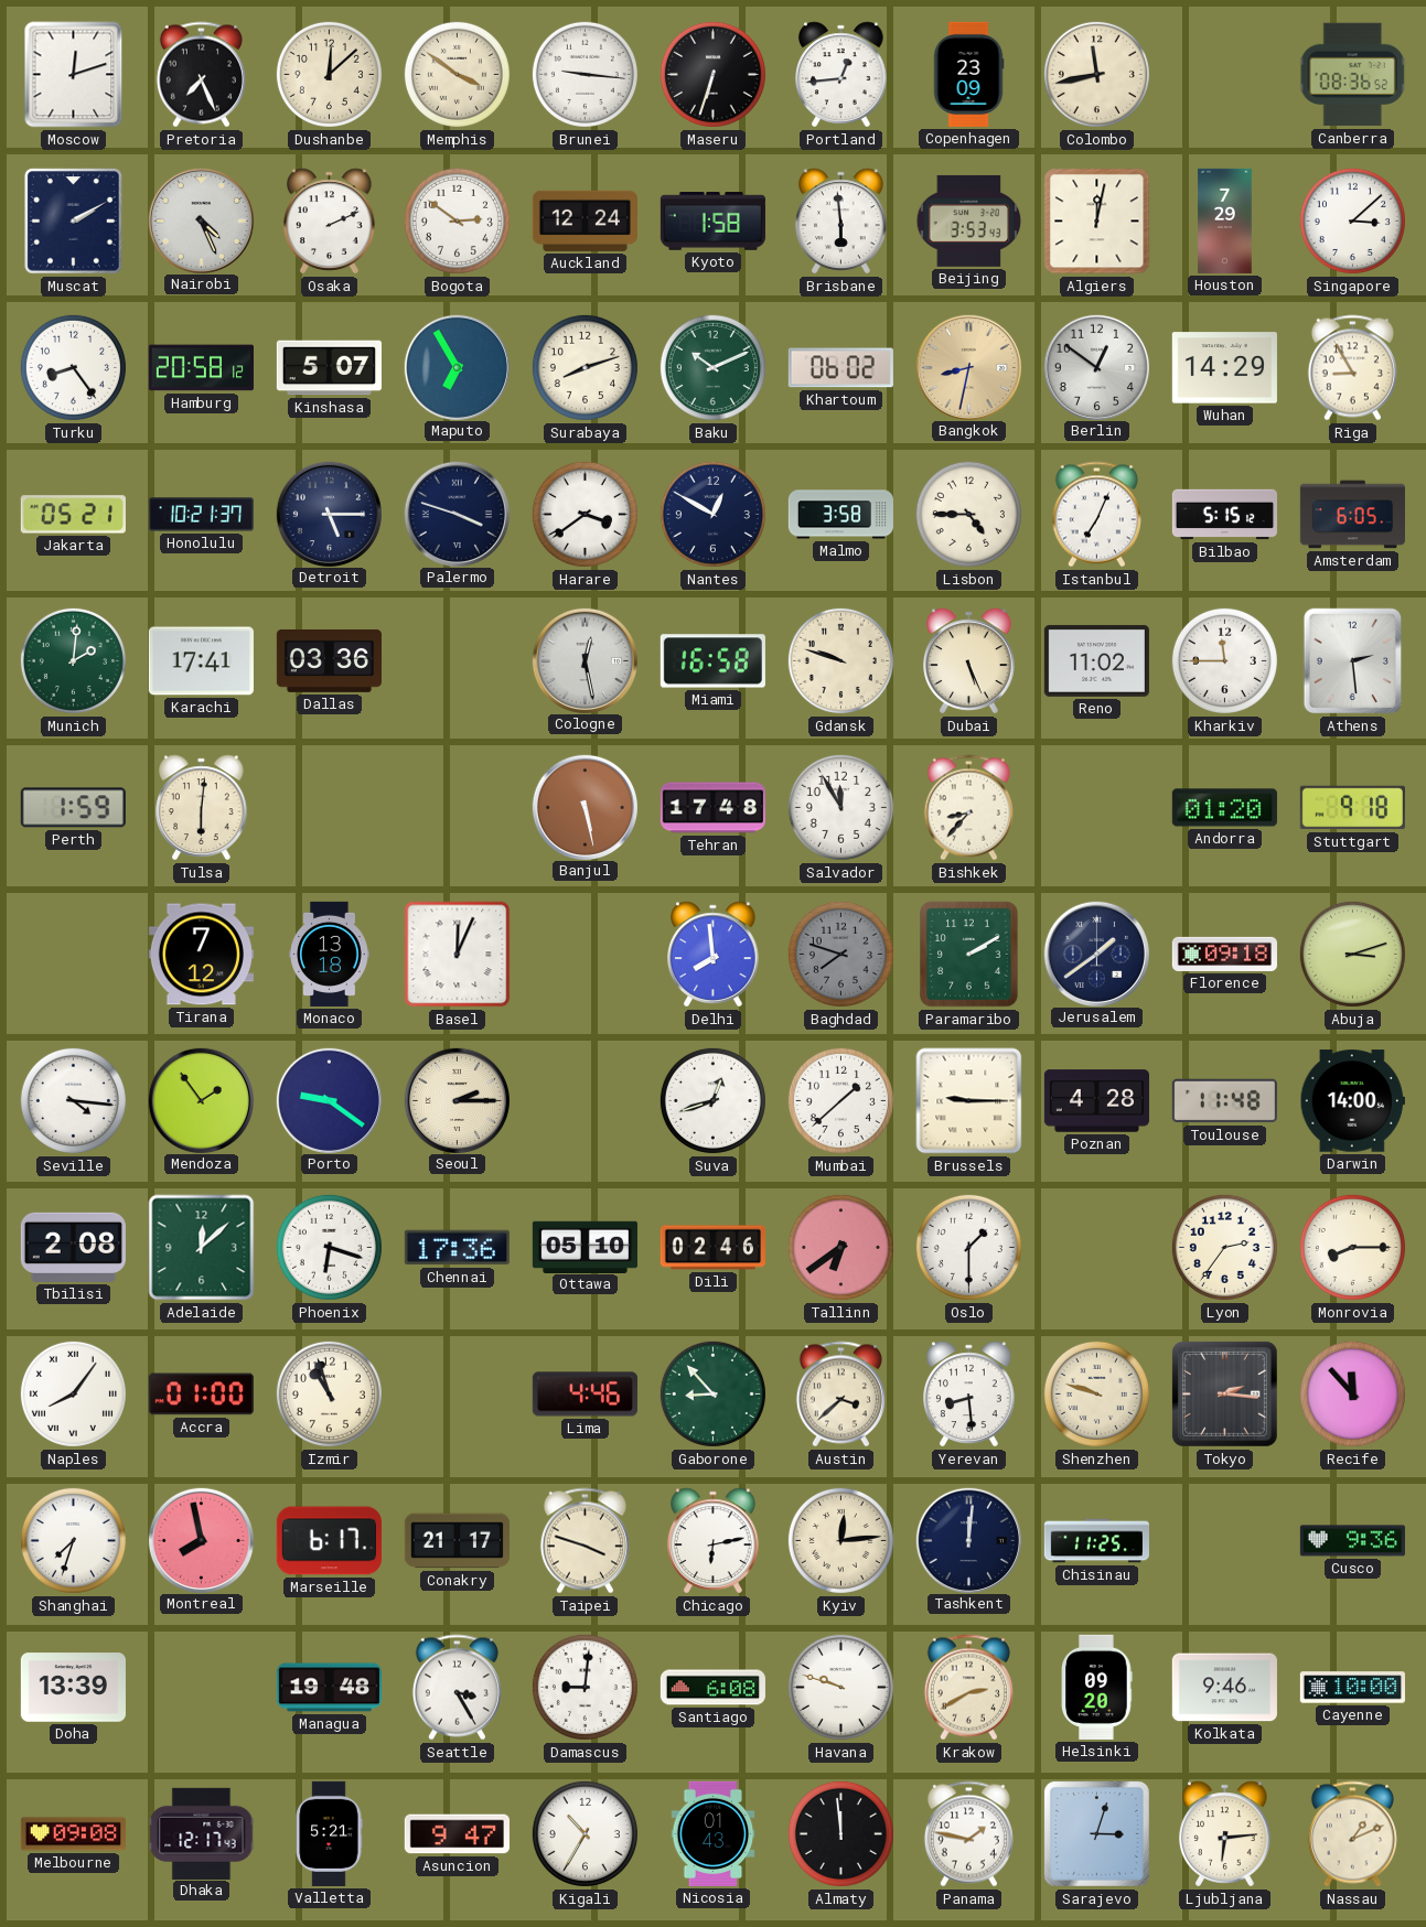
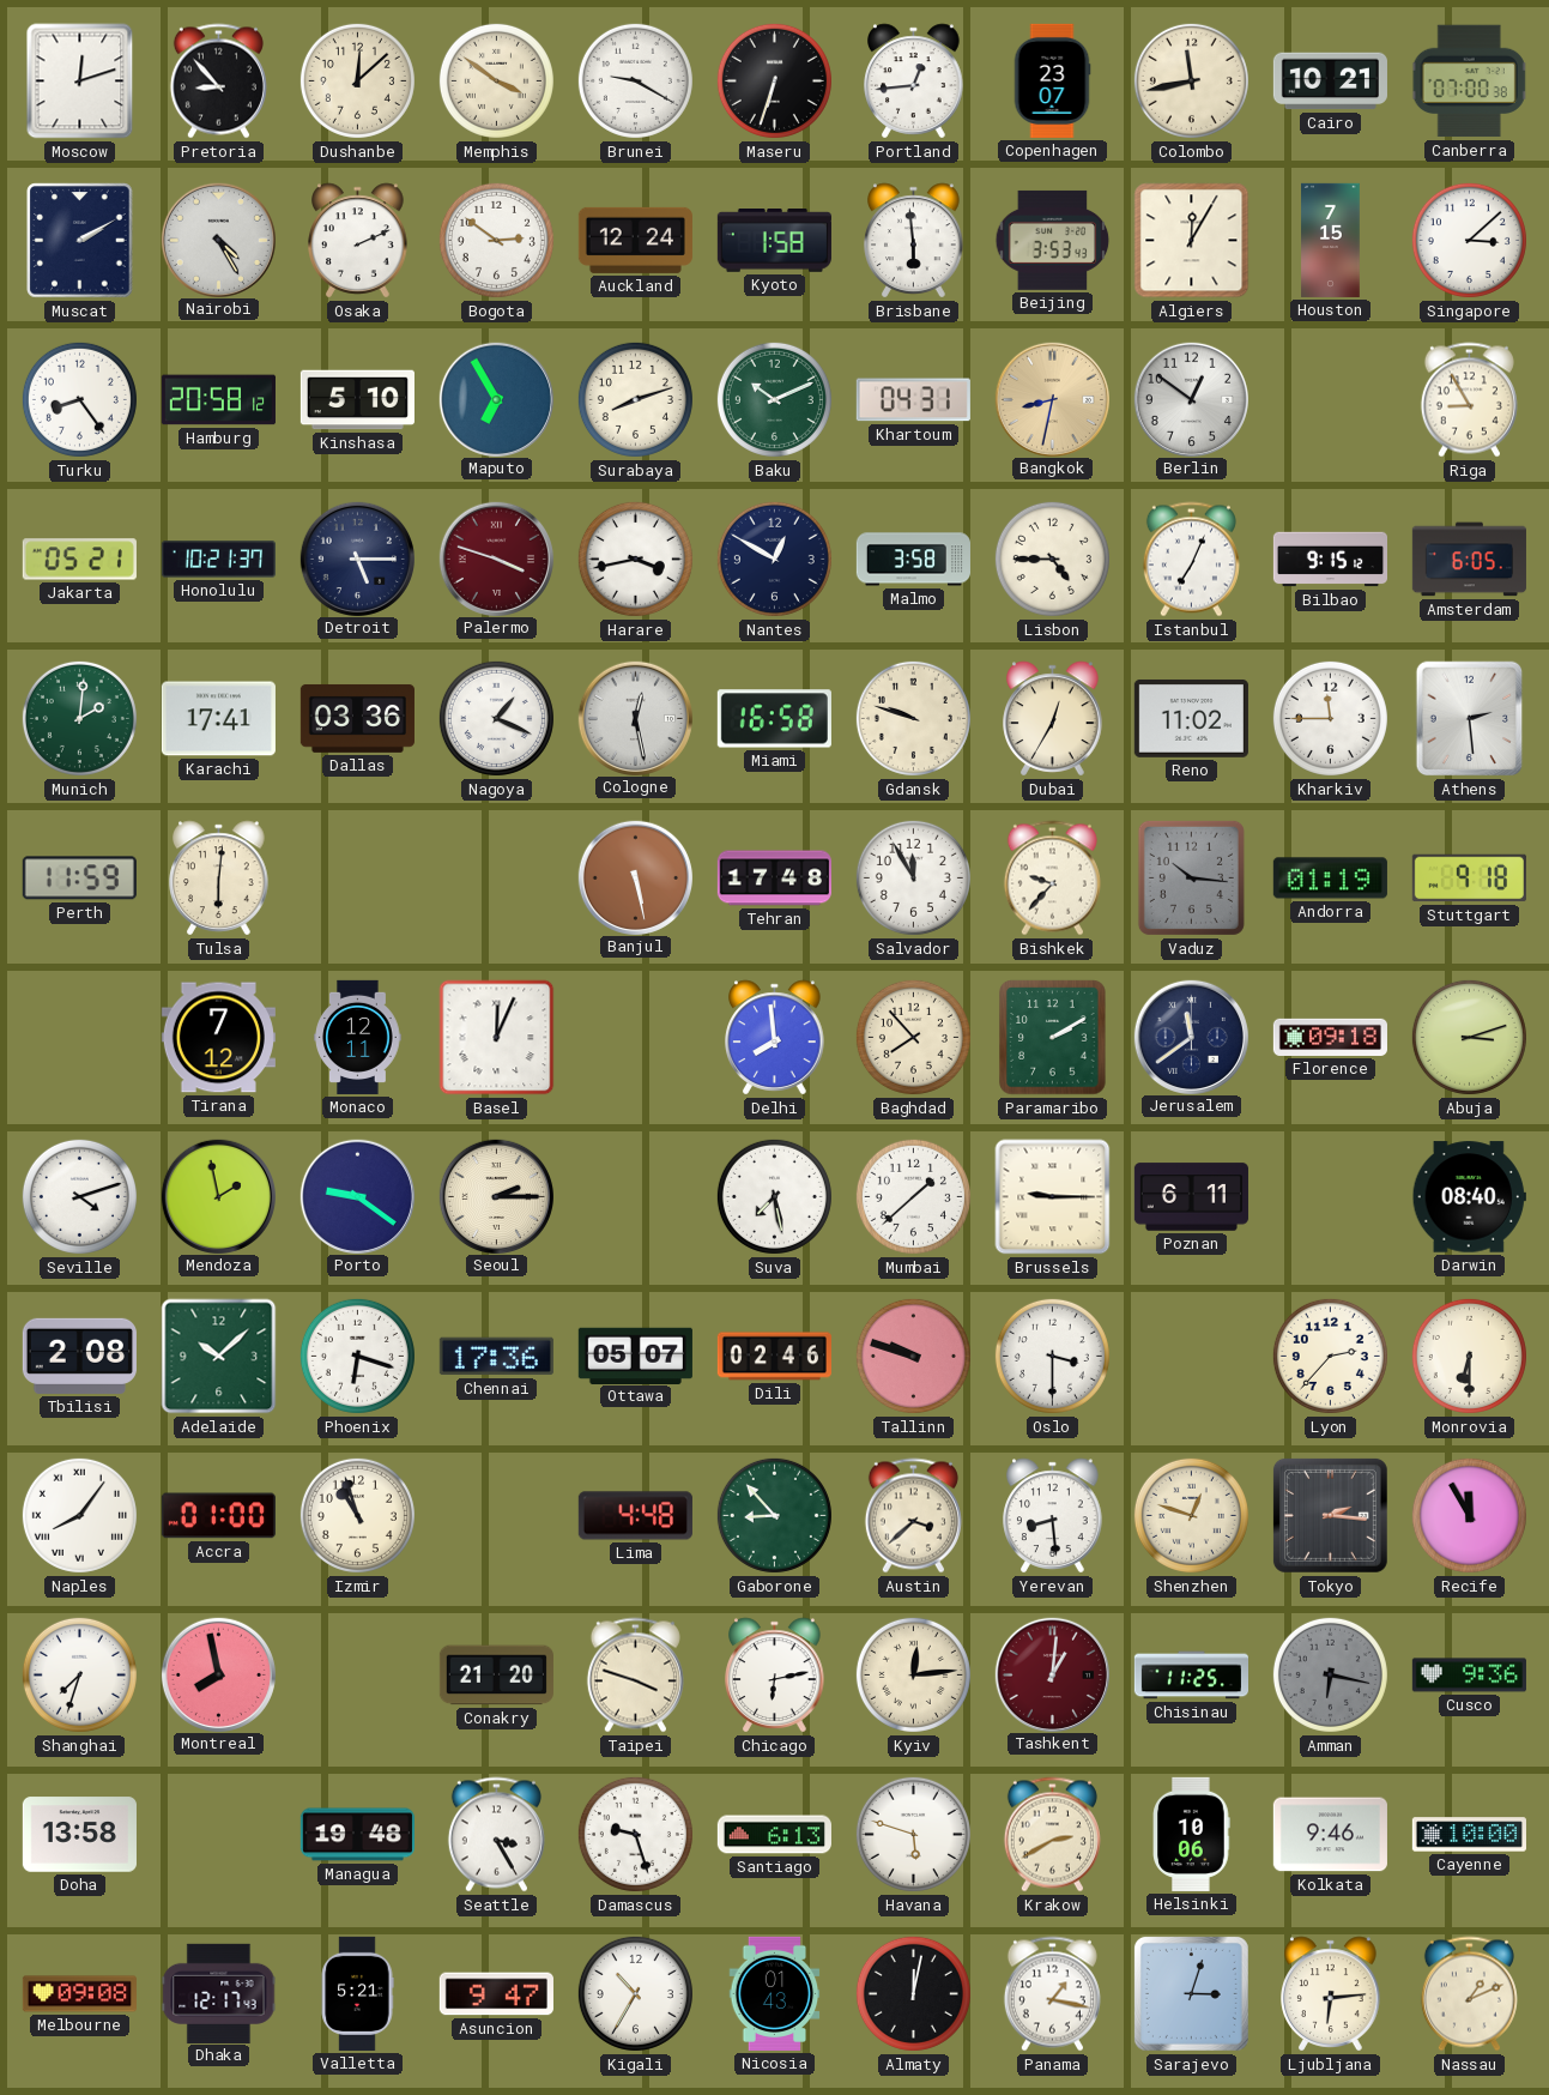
Pretoria: 7:26 -> 8:53 (218, 81)
Brunei: 9:16 -> 9:20 (635, 80)
Copenhagen: 23:09 -> 23:07 (1052, 80)
Cairo: none -> 10:21 (1330, 81)
Canberra: 08:36 -> 07:00 (1470, 81)
Nairobi: 4:26 -> 4:25 (218, 240)
Algiers: 12:02 -> 12:05 (1192, 241)
Houston: 7:29 -> 7:15 (1331, 240)
Kinshasa: 5:07 -> 5:10 (357, 400)
Khartoum: 06:02 -> 04:31 (913, 400)
Wuhan: 14:29 -> none (1224, 368)
Palermo dial: navy -> burgundy (496, 559)
Harare: 3:39 -> 3:43 (635, 559)
Bilbao: 5:15 -> 9:15 (1330, 560)
Nagoya: none -> 1:19 (496, 718)
Dubai: 5:26 -> 12:35 (1053, 719)
Perth: 1:59 -> 11:59 (79, 879)
Bishkek: 8:37 -> 9:37 (1052, 879)
Vaduz: none -> 10:16 (1191, 877)
Andorra: 01:20 -> 01:19 (1330, 879)
Monaco: 13:18 -> 12:11 (358, 1037)
Baghdad: 7:48 -> 7:53 (913, 1037)
Baghdad dial: grey -> cream (913, 1037)
Jerusalem: 1:39 -> 11:39 (1191, 1037)
Seville: 4:16 -> 4:12 (79, 1196)
Mendoza: 1:54 -> 1:58 (218, 1196)
Suva: 12:42 -> 7:28 (774, 1196)
Poznan: 4:28 -> 6:11 (1191, 1197)
Toulouse: 11:48 -> none (1224, 1101)
Darwin: 14:00 -> 08:40 (1469, 1197)
Adelaide: 12:08 -> 10:08 (219, 1357)
Ottawa: 05:10 -> 05:07 (635, 1356)
Tallinn: 6:39 -> 9:48 (913, 1356)
Oslo: 1:30 -> 3:30 (1052, 1356)
Lyon: 2:36 -> 2:37 (1330, 1356)
Monrovia: 8:15 -> 6:30 (1469, 1356)
Lima: 4:46 -> 4:48 (635, 1516)
Shenzhen: 9:48 -> 12:48 (1191, 1515)
Recife: 11:53 -> 11:55 (1469, 1515)
Marseille: 6:17 -> none (329, 1541)
Conakry: 21:17 -> 21:20 (496, 1676)
Tashkent: 12:01 -> 1:01 (1052, 1674)
Tashkent dial: navy -> burgundy (1052, 1674)
Amman: none -> 6:17 (1330, 1674)
Doha: 13:39 -> 13:58 (79, 1835)
Damascus: 9:01 -> 9:27 (635, 1834)
Santiago: 6:08 -> 6:13 (774, 1835)
Havana: 9:48 -> 5:48 (913, 1834)
Helsinki: 09:20 -> 10:06 (1192, 1834)
Almaty: 11:59 -> 12:02 (913, 1993)
Panama: 1:47 -> 1:17 (1052, 1994)
